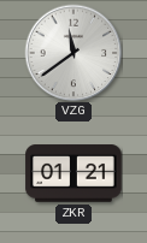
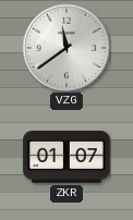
ZKR: 01:21 -> 01:07 (66, 157)
